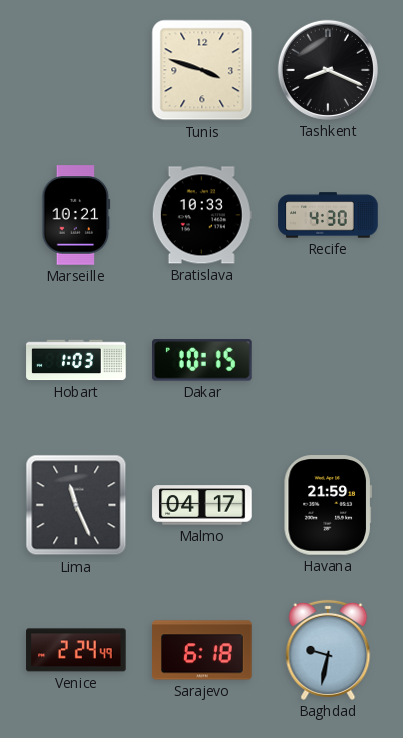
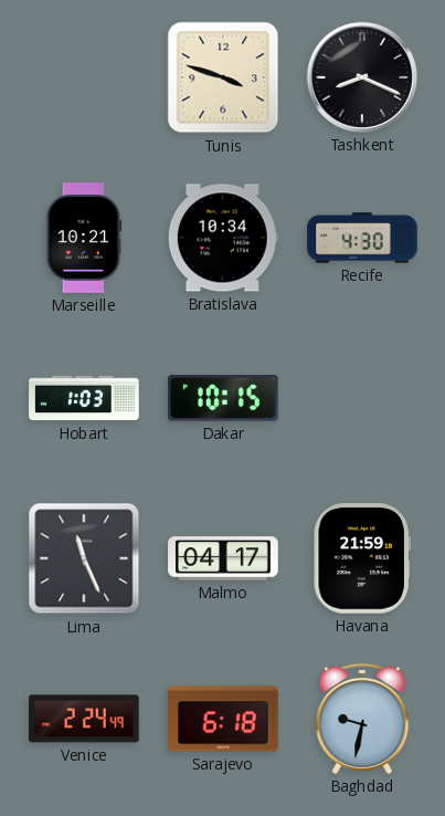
Bratislava: 10:33 -> 10:34 (223, 238)
